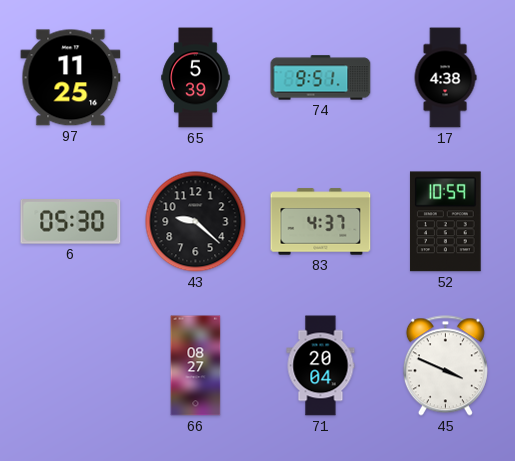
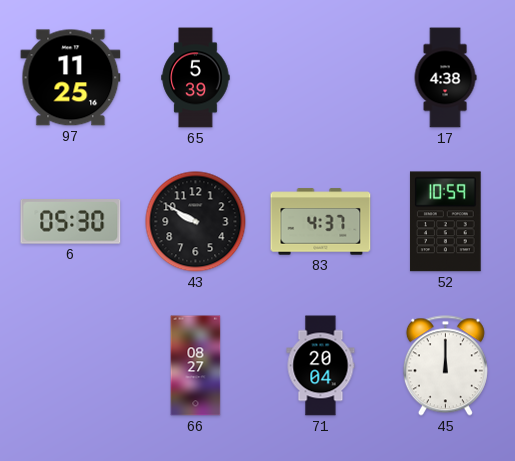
74: 9:51 -> none (321, 78)
43: 9:22 -> 9:50 (196, 222)
45: 3:49 -> 12:00 (445, 366)
